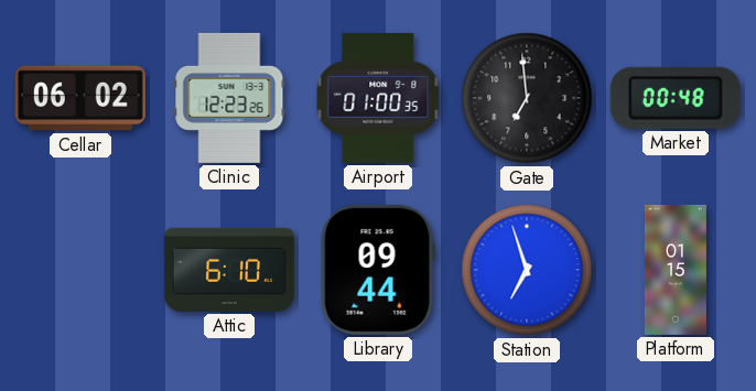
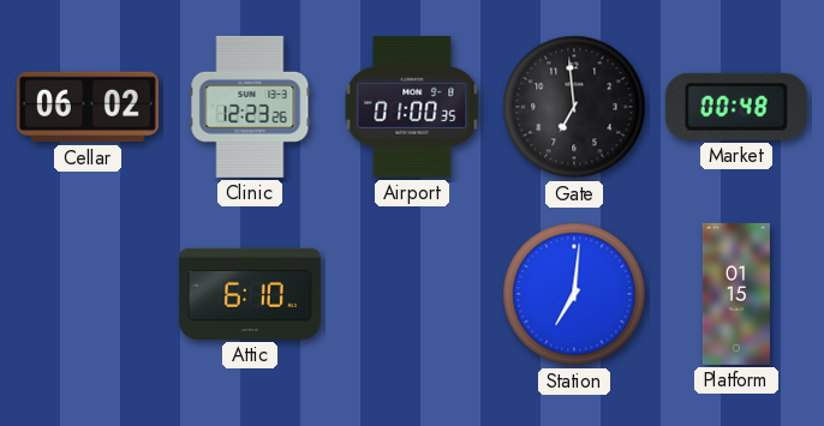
Library: 09:44 -> none (378, 270)
Station: 6:57 -> 7:01 (574, 294)
